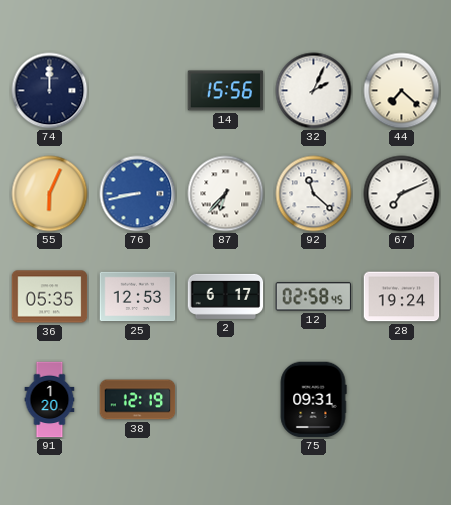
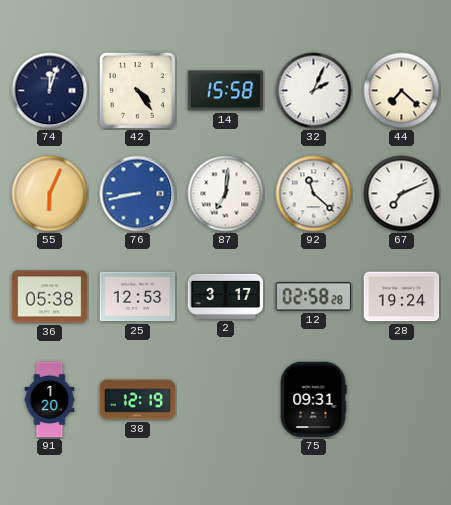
74: 12:00 -> 12:03 (50, 91)
42: none -> 4:24 (137, 90)
14: 15:56 -> 15:58 (226, 91)
87: 6:37 -> 7:01 (226, 194)
36: 05:35 -> 05:38 (50, 297)
2: 6:17 -> 3:17 (226, 296)
12: 02:58:45 -> 02:58:28 (314, 297)
